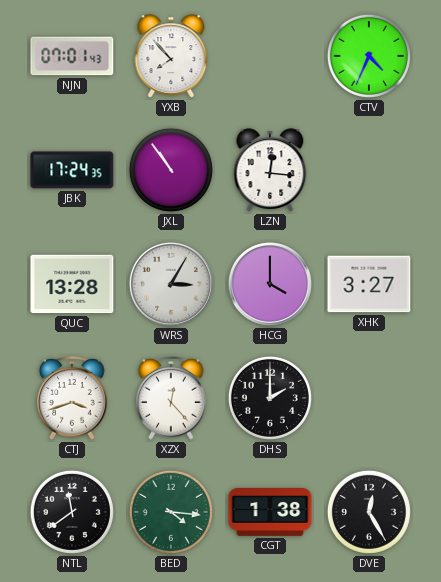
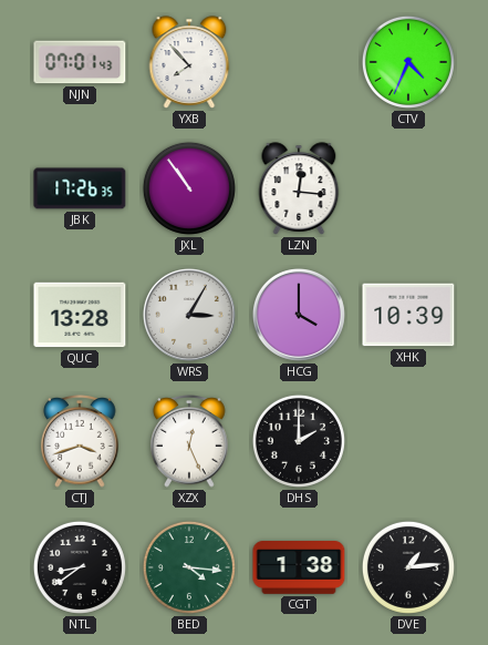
JBK: 17:24 -> 17:26 (80, 188)
XHK: 3:27 -> 10:39 (408, 315)
XZX: 12:23 -> 12:26 (189, 442)
NTL: 11:39 -> 8:39 (80, 567)
DVE: 12:25 -> 1:14 (408, 567)
